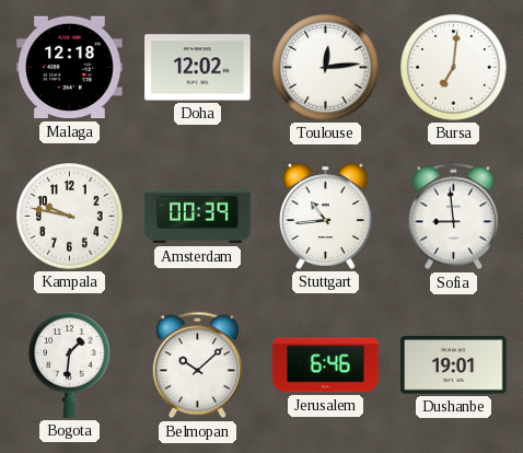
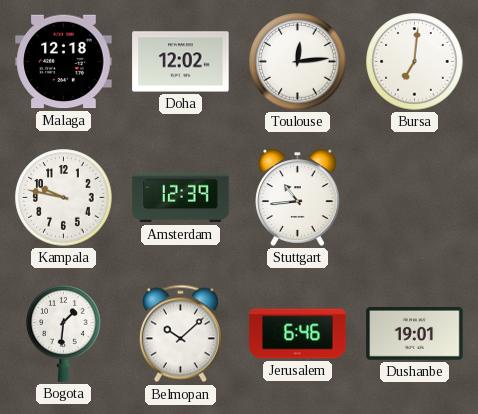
Amsterdam: 00:39 -> 12:39 (181, 198)
Sofia: 8:59 -> none (453, 217)
